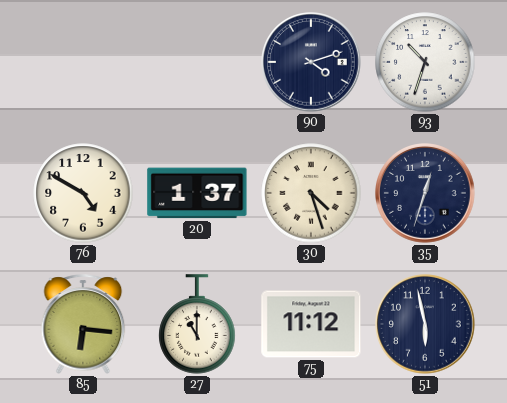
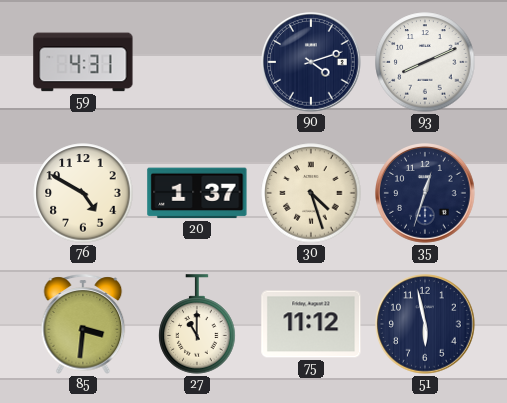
59: none -> 4:31 (83, 62)
93: 10:33 -> 8:11 (425, 62)
85: 6:16 -> 3:31 (83, 324)
